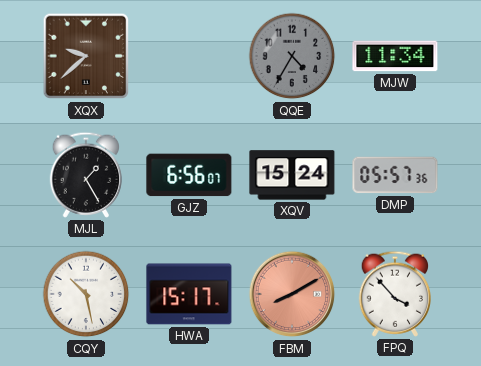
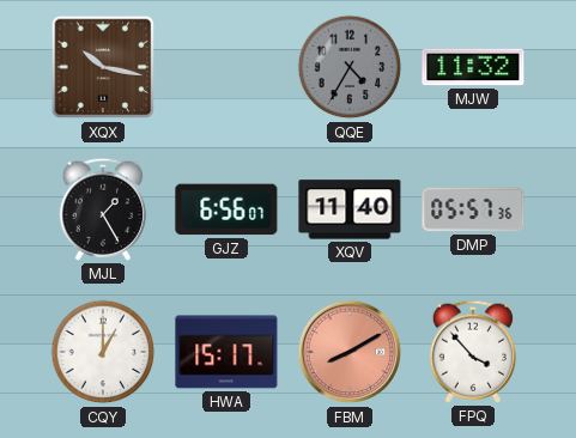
XQX: 9:38 -> 10:17 (103, 67)
MJW: 11:34 -> 11:32 (473, 67)
XQV: 15:24 -> 11:40 (350, 209)
CQY: 10:28 -> 1:00 (103, 352)
